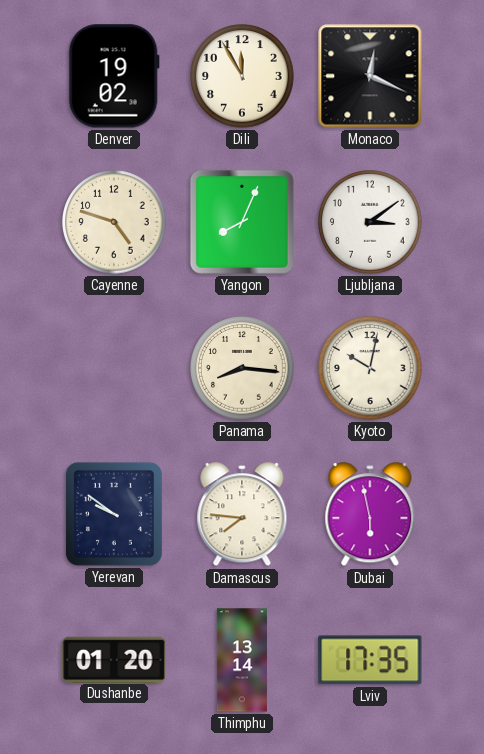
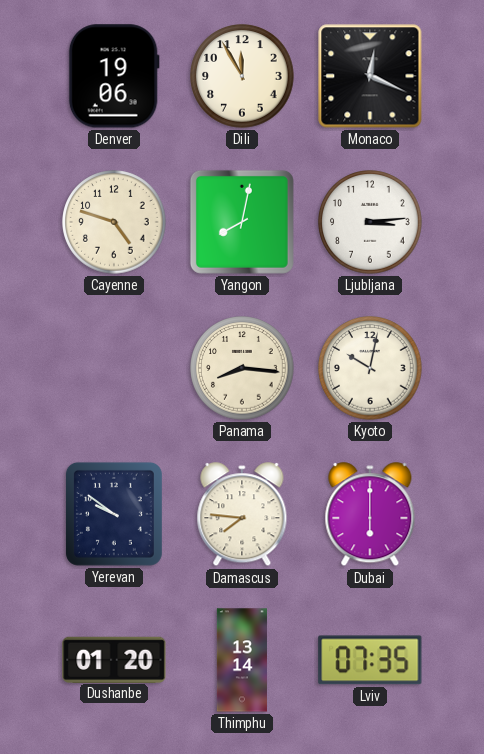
Denver: 19:02 -> 19:06 (114, 76)
Yangon: 8:04 -> 8:02 (242, 222)
Ljubljana: 3:09 -> 3:14 (370, 222)
Dubai: 5:58 -> 6:00 (370, 515)
Lviv: 17:35 -> 07:35 (370, 660)
